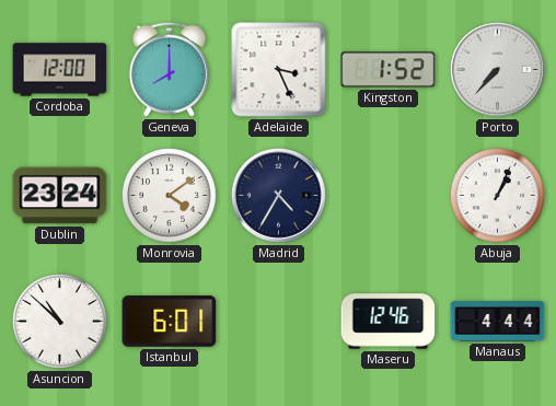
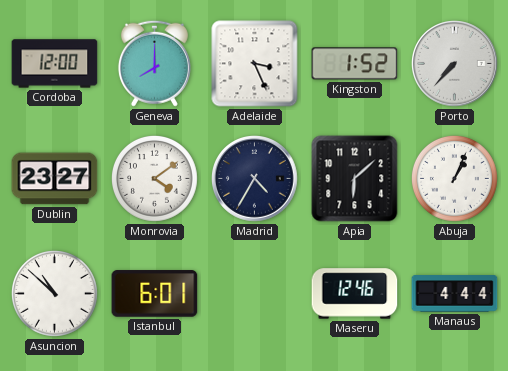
Dublin: 23:24 -> 23:27 (55, 179)
Apia: none -> 6:08 (355, 179)
